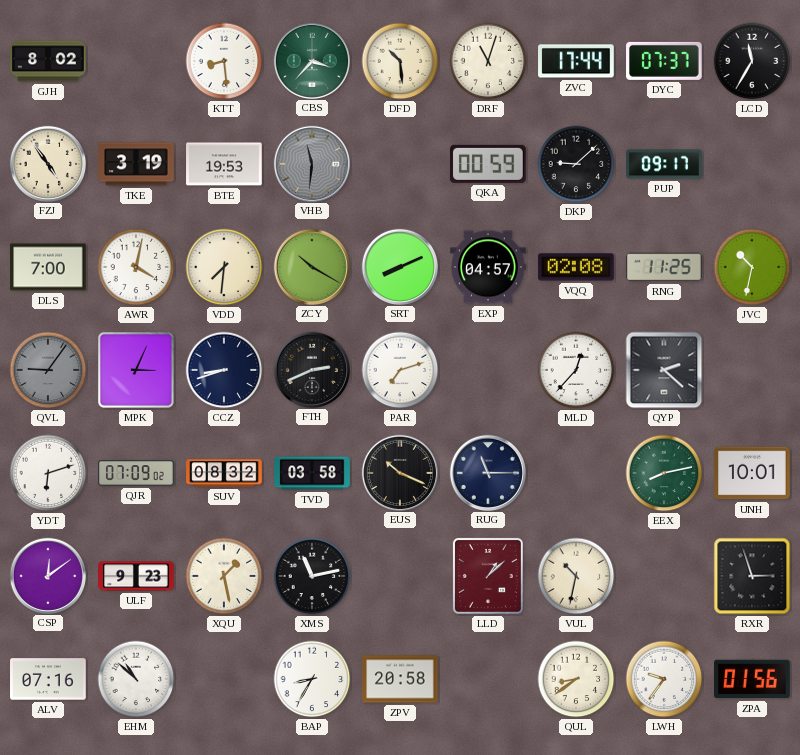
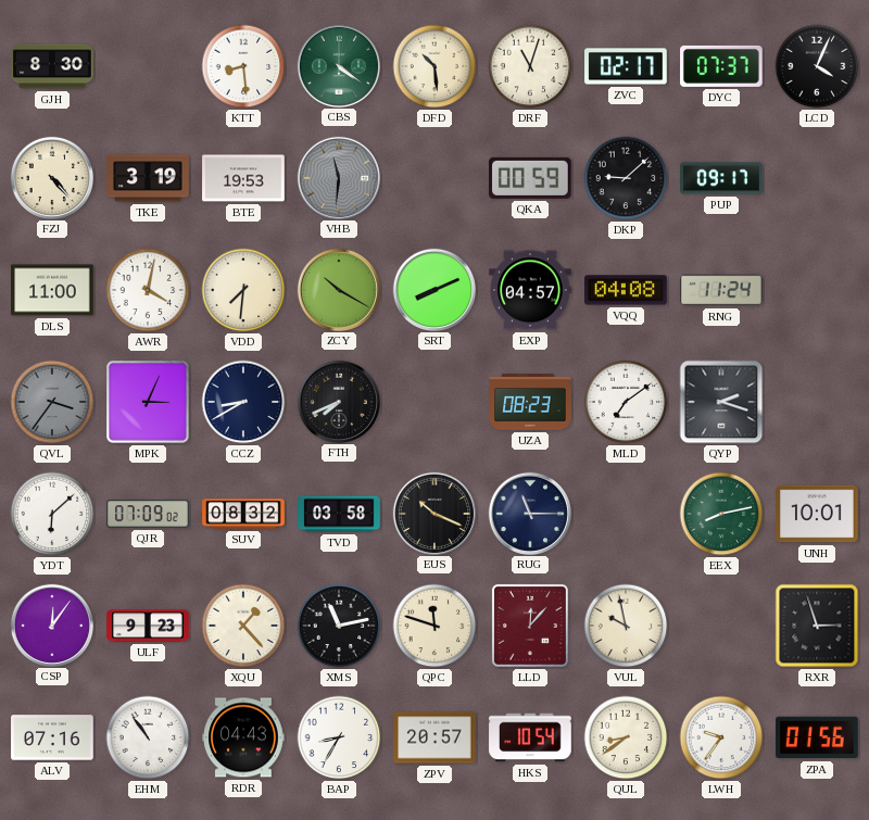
GJH: 8:02 -> 8:30 (52, 66)
CBS: 3:37 -> 4:21 (338, 65)
ZVC: 17:44 -> 02:17 (626, 66)
LCD: 11:35 -> 4:04 (817, 66)
FZJ: 4:54 -> 4:23 (51, 177)
DLS: 7:00 -> 11:00 (52, 290)
VQQ: 02:08 -> 04:08 (626, 290)
RNG: 11:25 -> 11:24 (721, 290)
JVC: 10:32 -> none (752, 267)
QVL: 9:06 -> 3:36 (52, 402)
CCZ: 8:42 -> 8:40 (243, 402)
FTH: 2:41 -> 7:41 (338, 401)
PAR: 7:12 -> none (400, 370)
UZA: none -> 08:23 (530, 402)
MLD: 12:37 -> 7:09 (626, 402)
QYP: 2:22 -> 2:18 (721, 402)
YDT: 6:12 -> 6:08 (52, 514)
CSP: 12:09 -> 12:06 (51, 625)
XQU: 1:28 -> 1:23 (243, 626)
QPC: none -> 11:48 (434, 626)
LLD: 1:08 -> 12:07 (530, 626)
VUL: 10:32 -> 9:58 (626, 626)
EHM: 10:52 -> 10:54 (148, 737)
RDR: none -> 04:43 (243, 737)
ZPV: 20:58 -> 20:57 (434, 737)
HKS: none -> 10:54 (530, 737)
